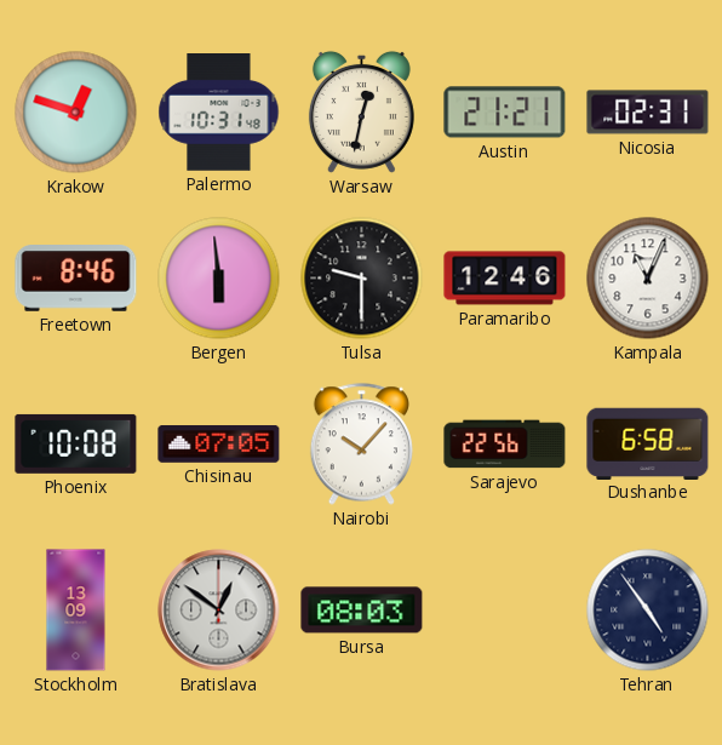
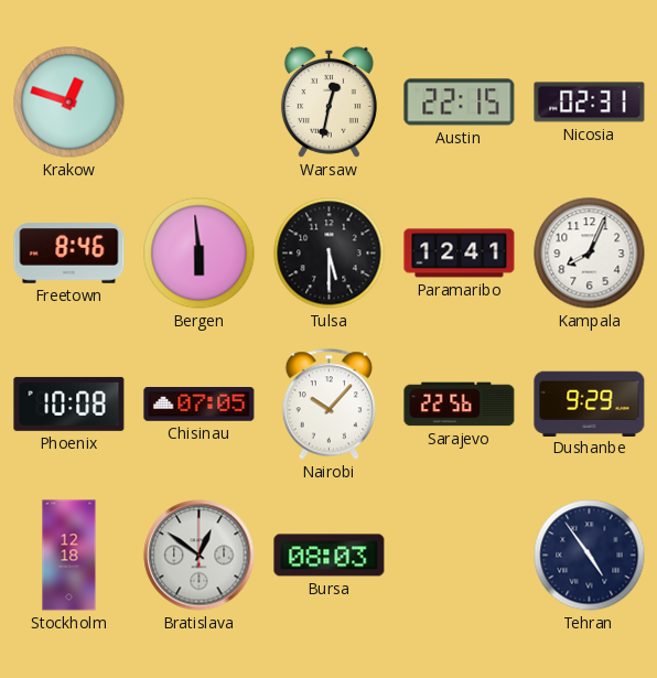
Palermo: 10:31 -> none (219, 113)
Austin: 21:21 -> 22:15 (460, 103)
Tulsa: 9:30 -> 5:30 (330, 254)
Paramaribo: 12:46 -> 12:41 (460, 254)
Kampala: 11:04 -> 8:04 (590, 254)
Dushanbe: 6:58 -> 9:29 (590, 403)
Stockholm: 13:09 -> 12:18 (69, 556)
